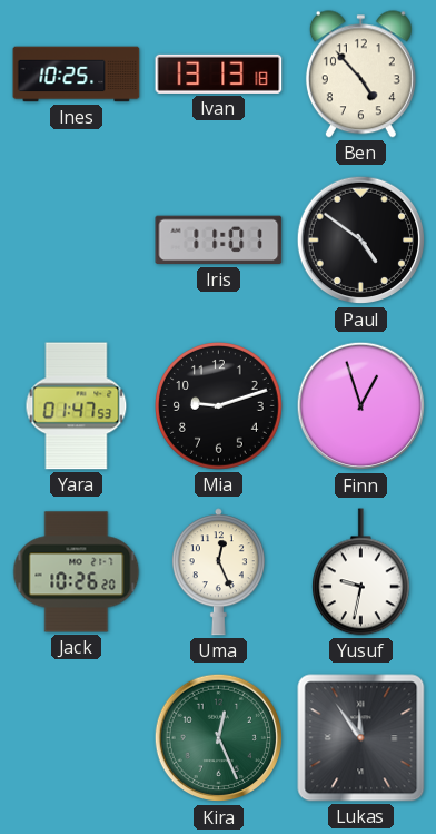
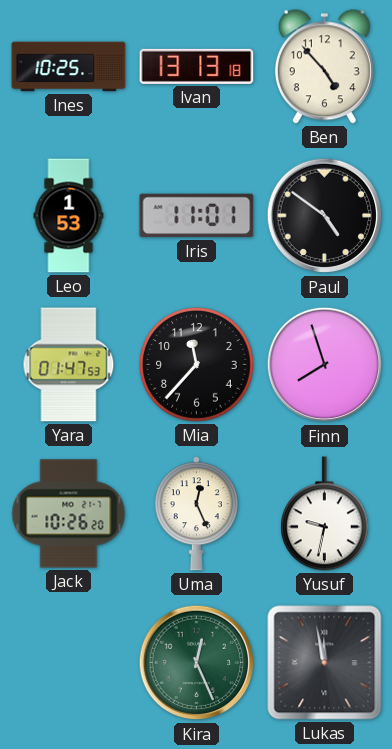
Leo: none -> 1:53 (69, 216)
Mia: 9:12 -> 11:37 (197, 365)
Finn: 12:57 -> 7:57 (325, 365)
Lukas: 11:54 -> 11:58 (325, 663)
